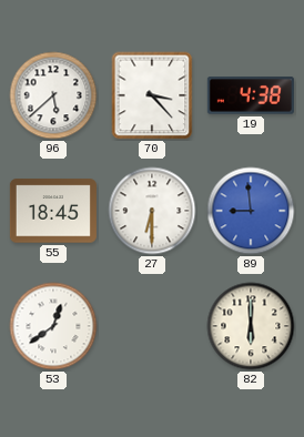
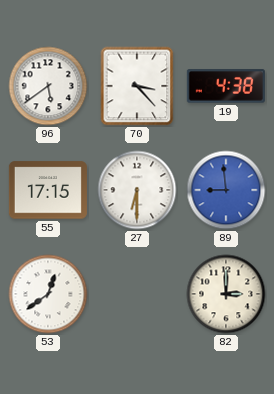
96: 5:38 -> 5:39 (48, 86)
55: 18:45 -> 17:15 (48, 190)
82: 6:00 -> 3:00 (226, 294)
